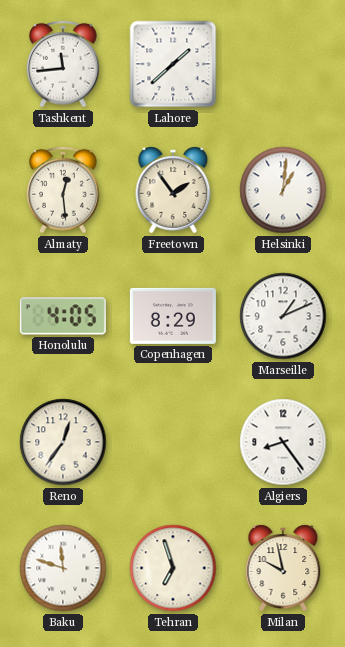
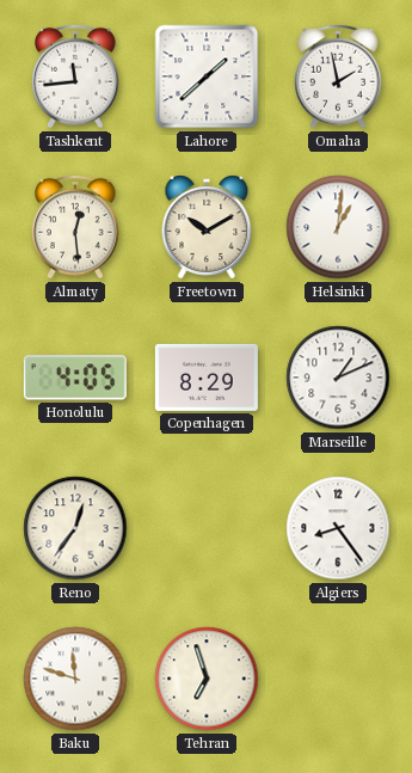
Omaha: none -> 1:58 (338, 76)
Freetown: 1:54 -> 10:10 (207, 227)
Milan: 9:58 -> none (283, 568)
